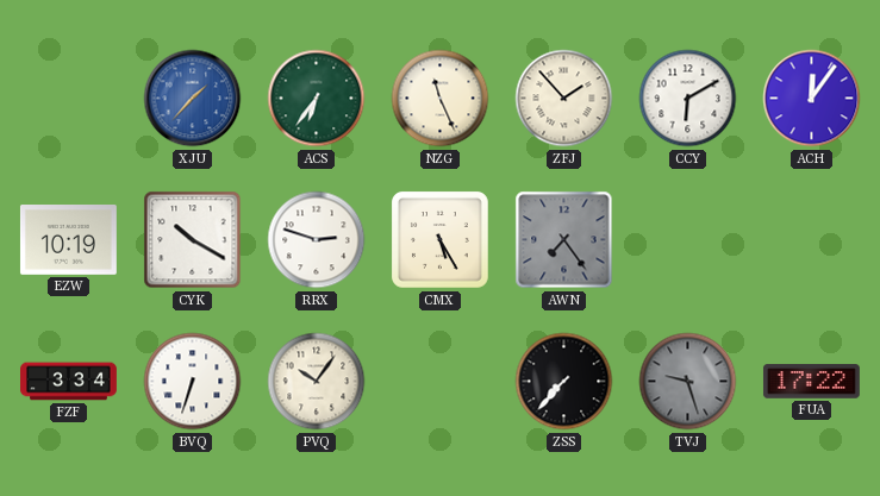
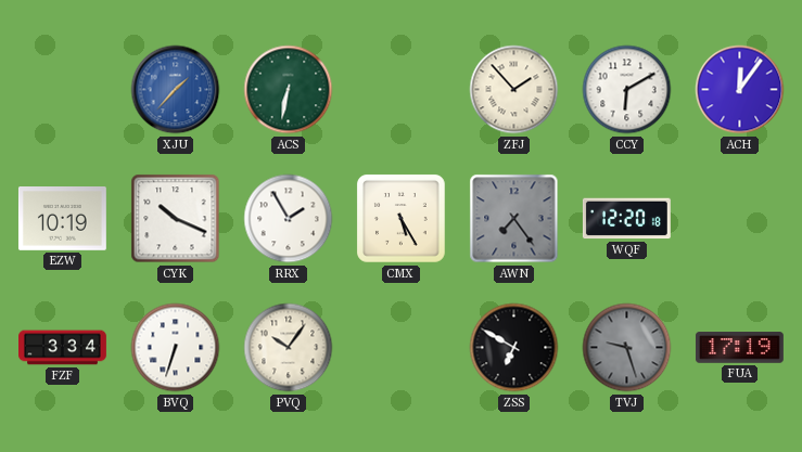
ACS: 6:36 -> 6:32 (289, 90)
NZG: 11:26 -> none (441, 99)
CYK: 10:20 -> 10:19 (176, 219)
RRX: 2:48 -> 1:55 (289, 219)
WQF: none -> 12:20 (626, 219)
ZSS: 7:37 -> 6:50 (514, 348)
FUA: 17:22 -> 17:19 (739, 348)
